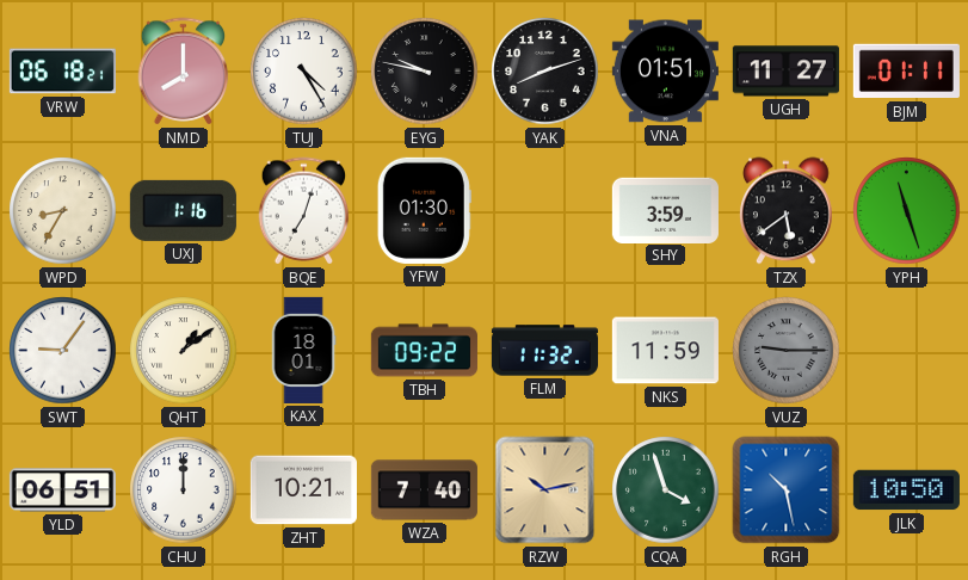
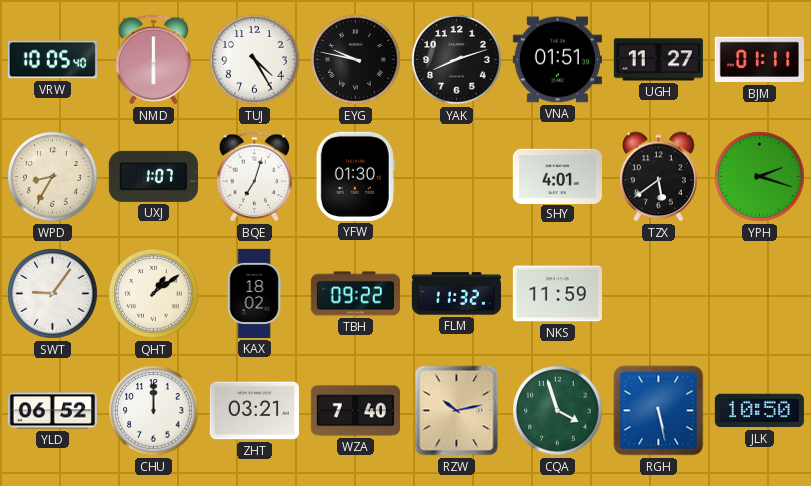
VRW: 06:18 -> 10:05 (52, 60)
NMD: 8:00 -> 6:00 (154, 60)
UXJ: 1:16 -> 1:07 (153, 176)
SHY: 3:59 -> 4:01 (557, 176)
YPH: 11:27 -> 2:18 (760, 177)
KAX: 18:01 -> 18:02 (254, 293)
VUZ: 9:15 -> none (787, 351)
YLD: 06:51 -> 06:52 (52, 411)
ZHT: 10:21 -> 03:21 (254, 411)
RGH: 10:28 -> 5:28 (659, 411)
